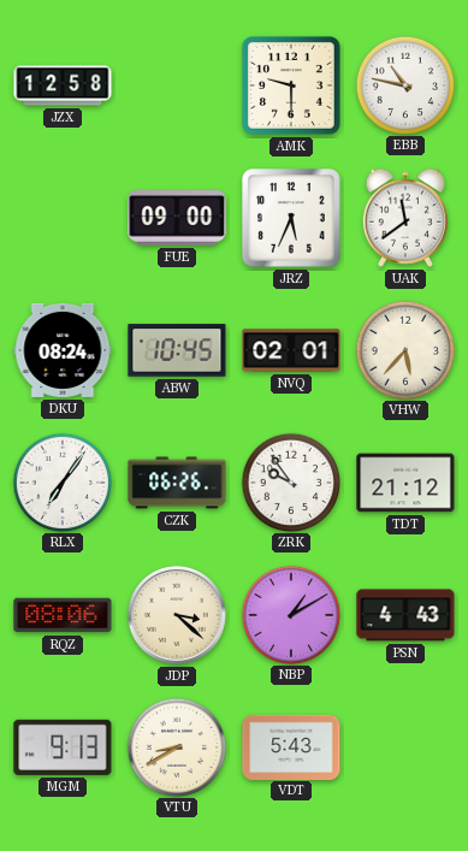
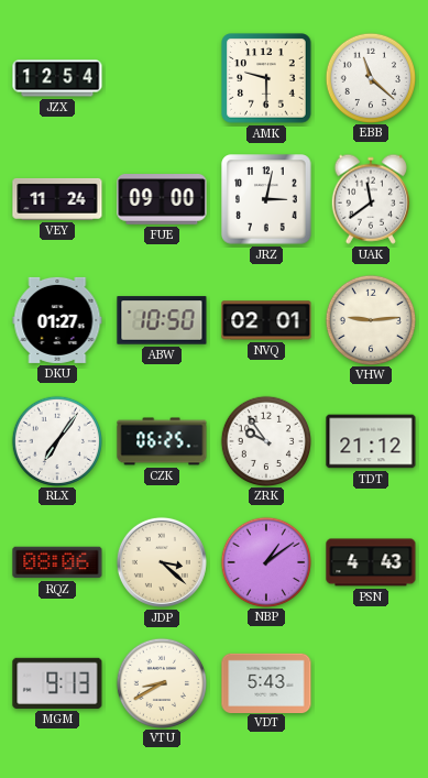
JZX: 12:58 -> 12:54 (57, 78)
EBB: 10:47 -> 11:22 (370, 77)
VEY: none -> 11:24 (57, 199)
JRZ: 5:34 -> 3:02 (266, 199)
DKU: 08:24 -> 01:27 (57, 320)
ABW: 10:45 -> 10:50 (162, 320)
VHW: 5:37 -> 9:14 (370, 319)
CZK: 06:26 -> 06:25 (162, 441)
NBP: 1:10 -> 1:09 (265, 561)
